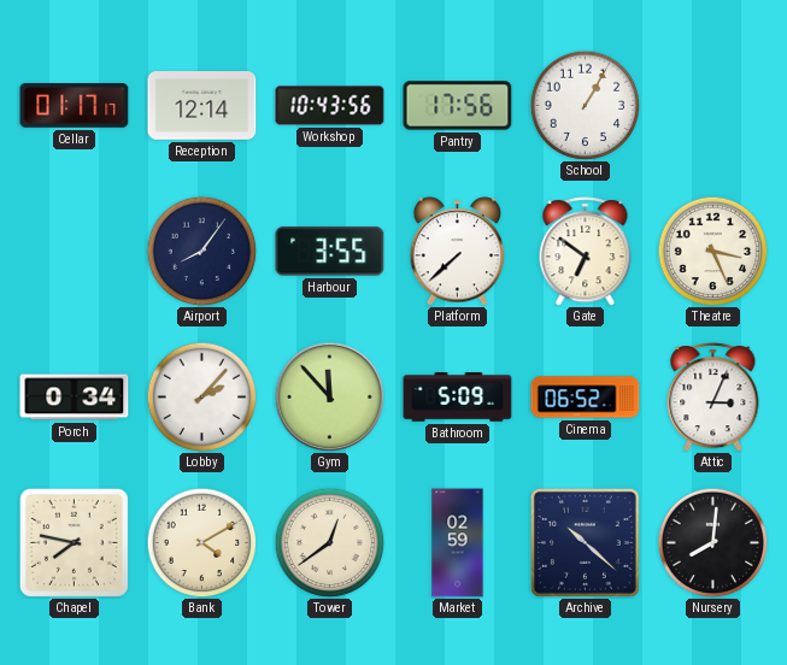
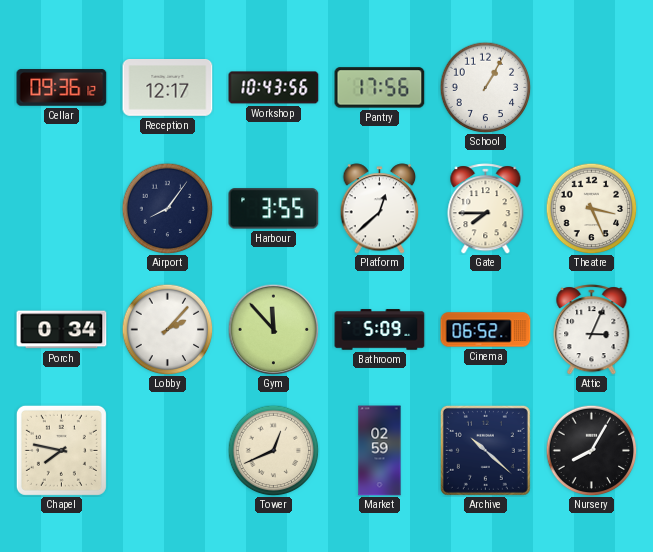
Cellar: 01:17 -> 09:36 (62, 88)
Reception: 12:14 -> 12:17 (168, 88)
Platform: 7:38 -> 12:38 (380, 209)
Gate: 6:51 -> 7:45 (486, 209)
Bank: 4:10 -> none (201, 542)
Tower: 12:39 -> 12:41 (273, 450)
Nursery: 8:01 -> 8:05 (591, 450)
